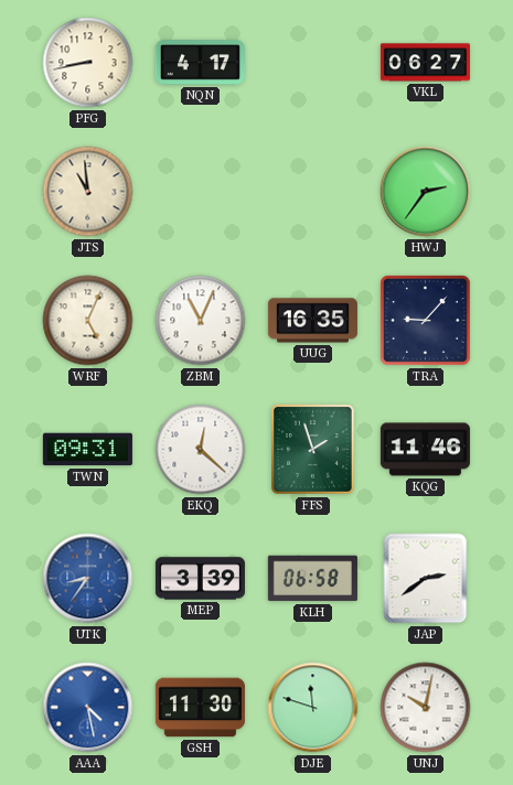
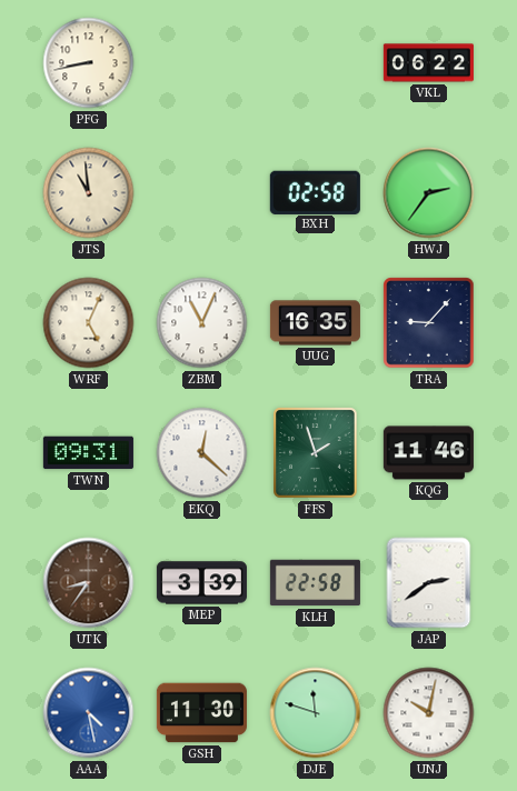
NQN: 4:17 -> none (200, 63)
VKL: 06:27 -> 06:22 (428, 63)
BXH: none -> 02:58 (315, 192)
UTK dial: blue -> brown (89, 583)
KLH: 06:58 -> 22:58 (315, 583)
